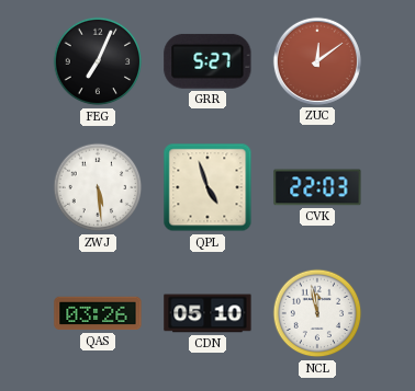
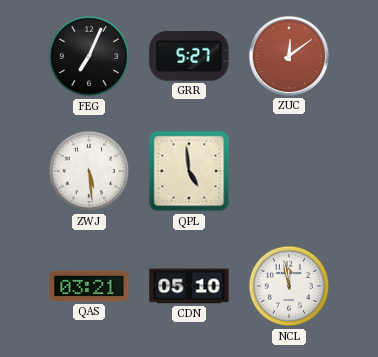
QPL: 4:57 -> 4:59 (189, 171)
CVK: 22:03 -> none (317, 187)
QAS: 03:26 -> 03:21 (89, 286)
